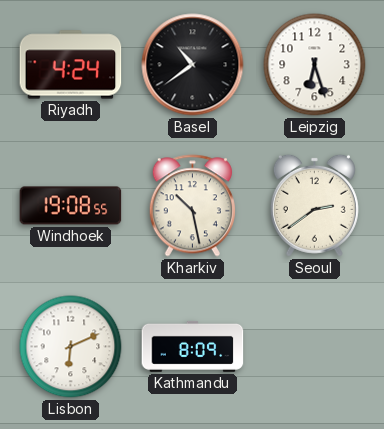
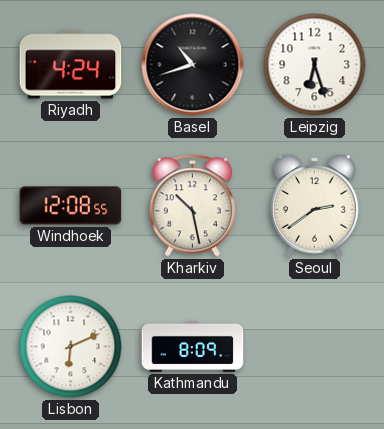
Basel: 10:39 -> 10:42 (193, 65)
Windhoek: 19:08 -> 12:08 (71, 206)
